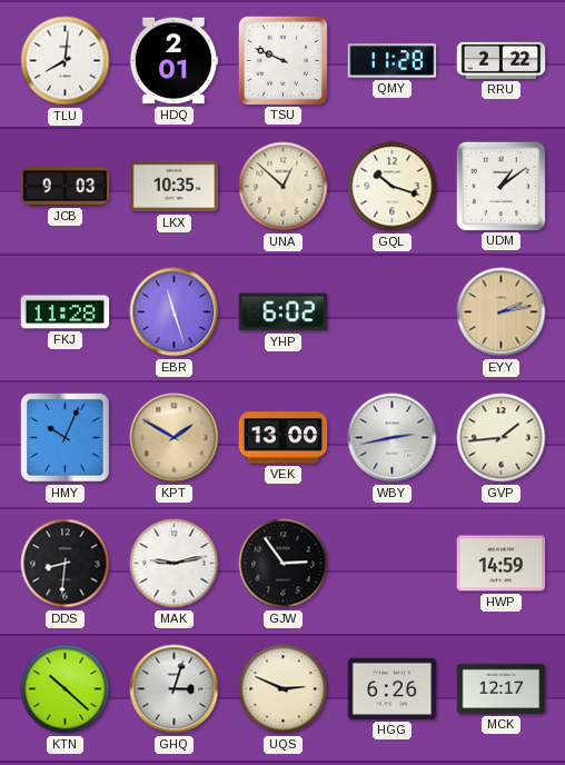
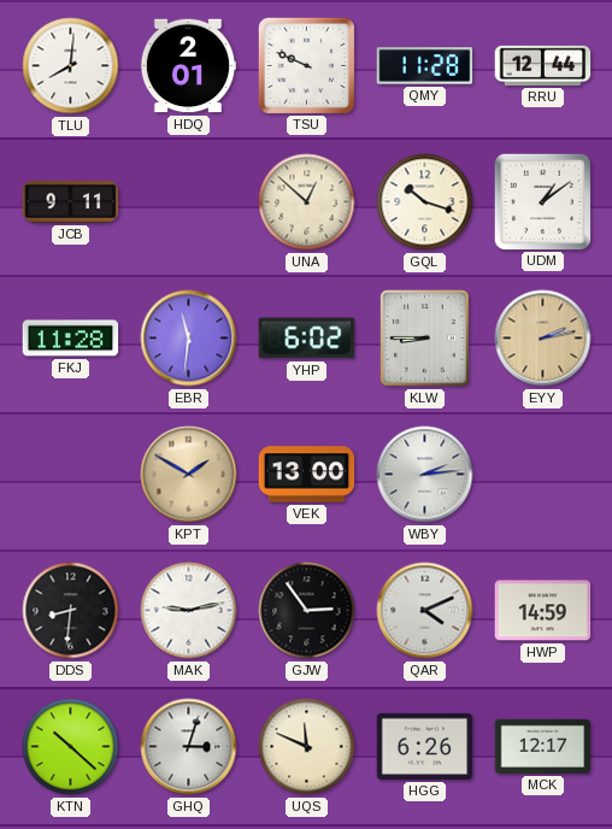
RRU: 2:22 -> 12:44 (543, 65)
JCB: 9:03 -> 9:11 (71, 202)
LKX: 10:35 -> none (175, 187)
EBR: 11:27 -> 11:31 (189, 339)
KLW: none -> 8:45 (425, 339)
HMY: 10:04 -> none (66, 438)
WBY: 2:43 -> 2:14 (425, 475)
GVP: 1:44 -> none (502, 438)
QAR: none -> 4:11 (425, 611)
UQS: 2:49 -> 11:49 (307, 747)
